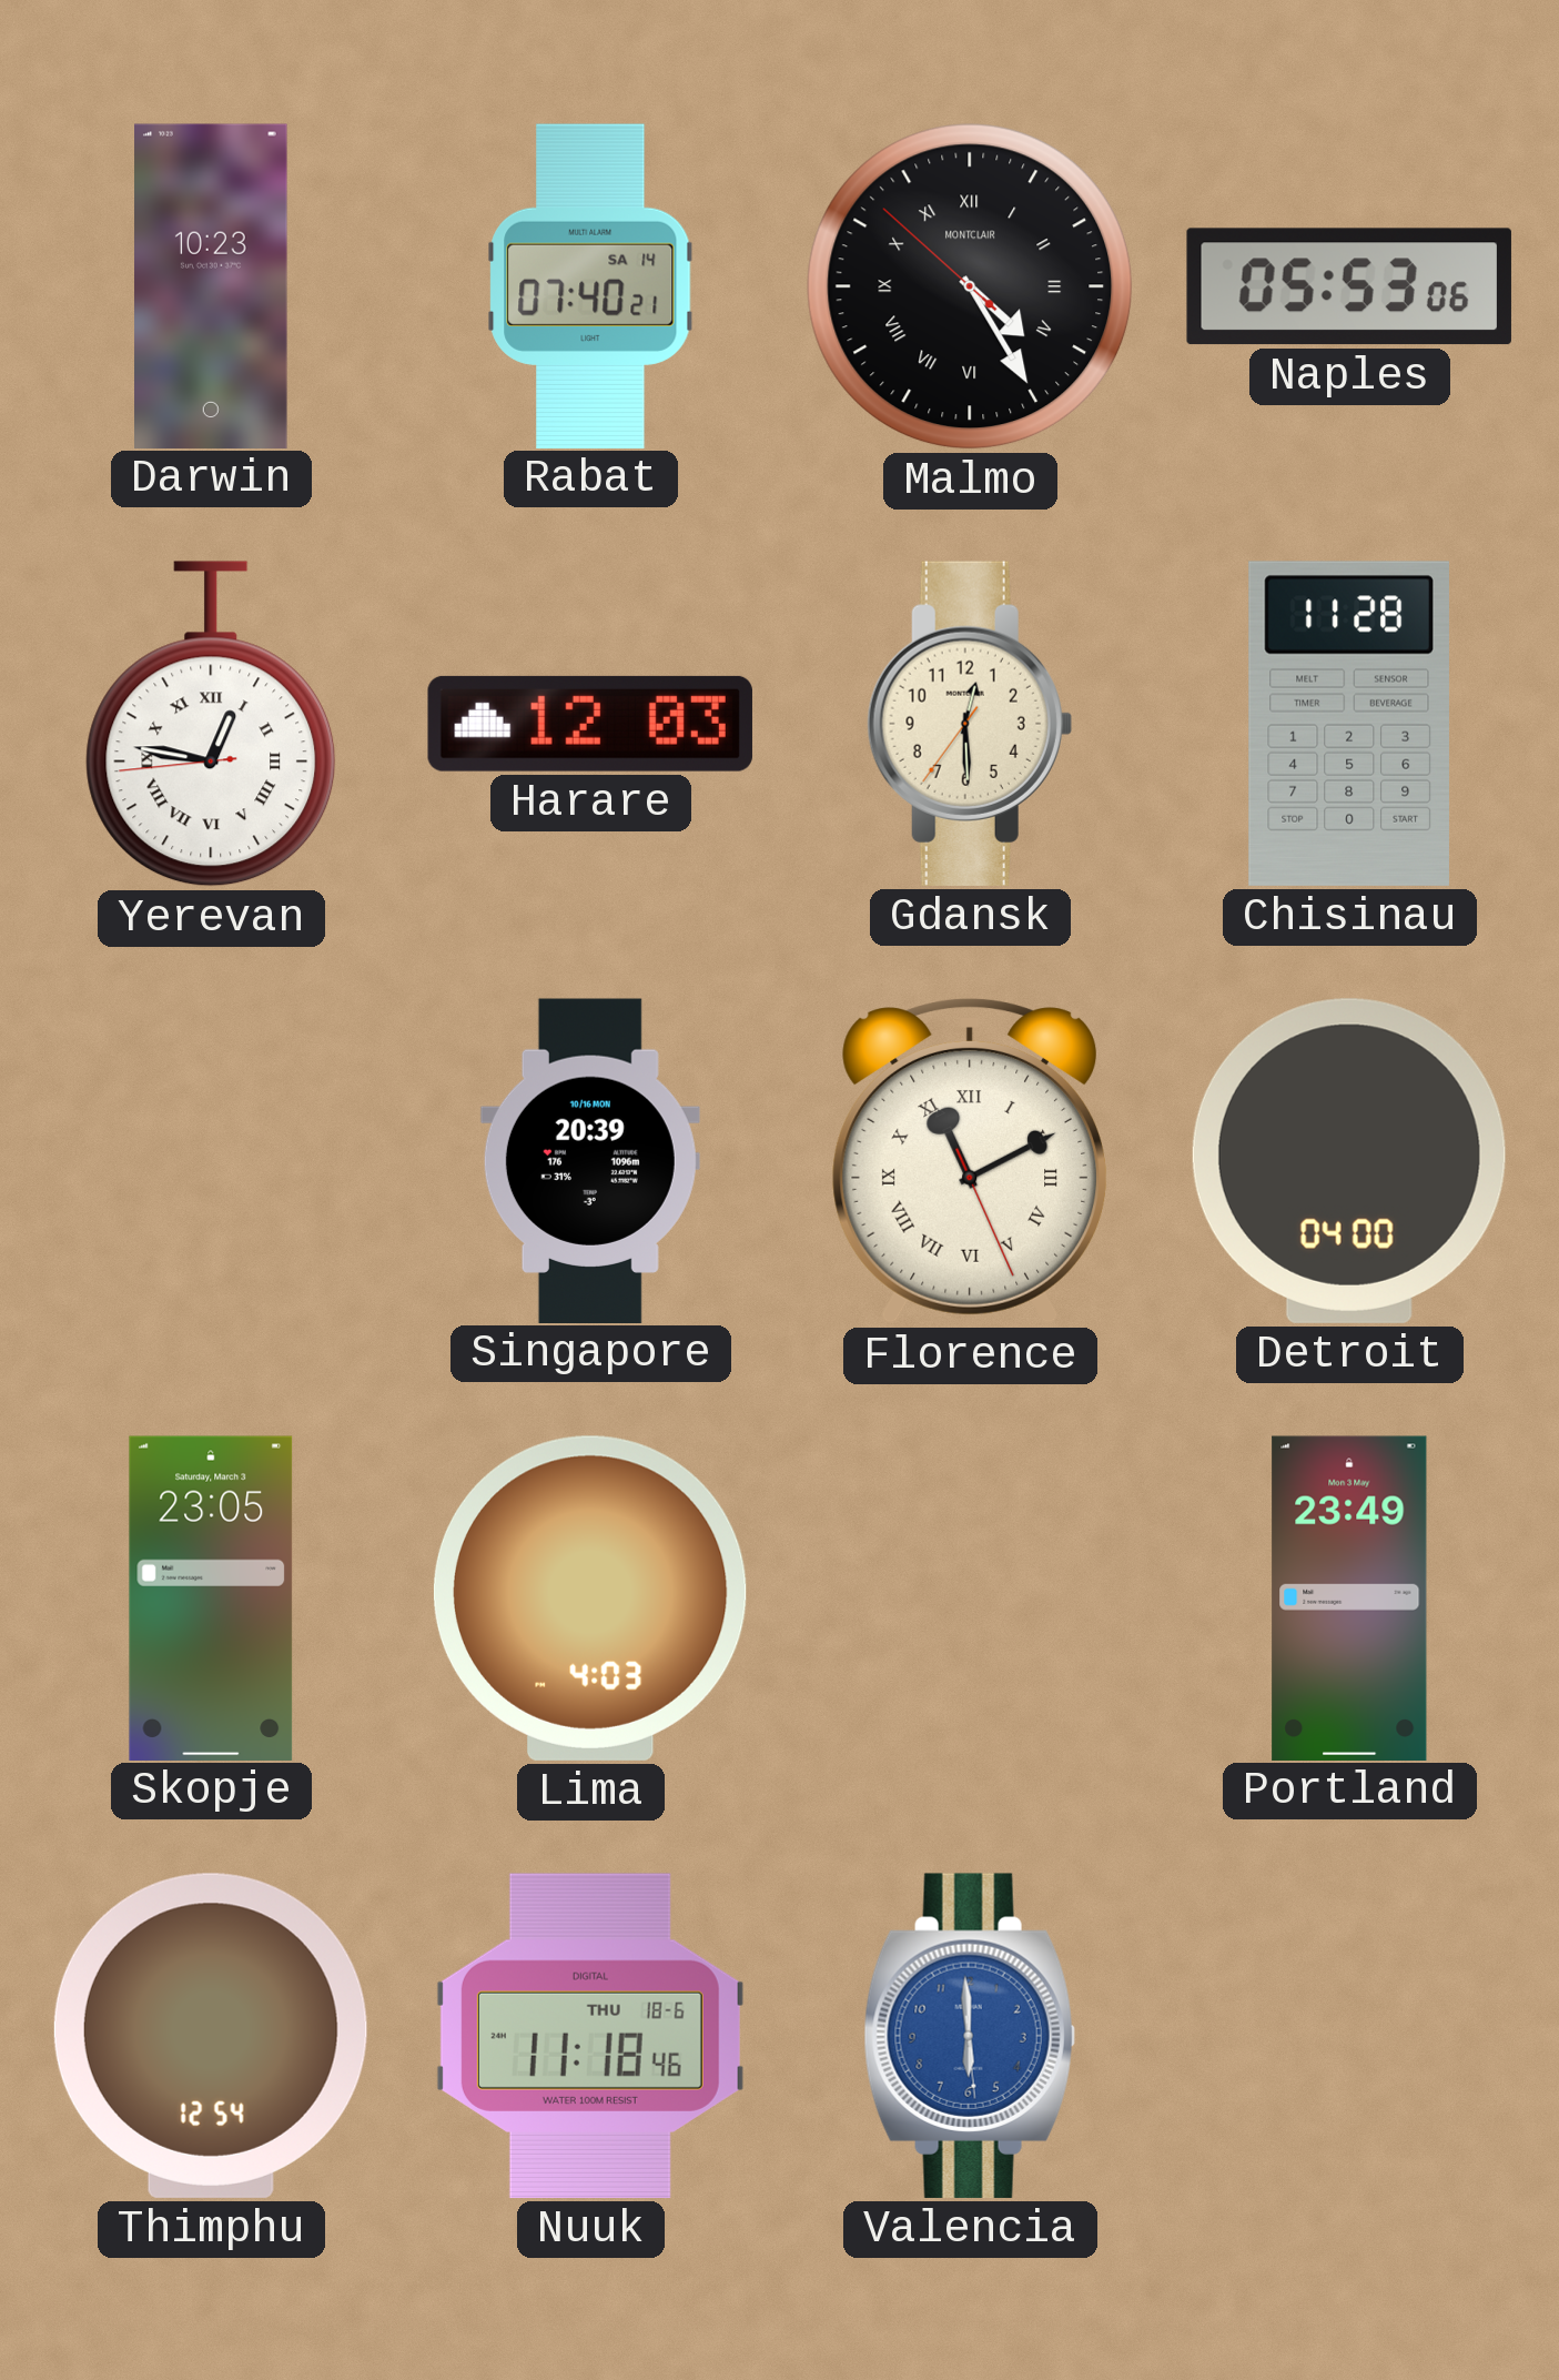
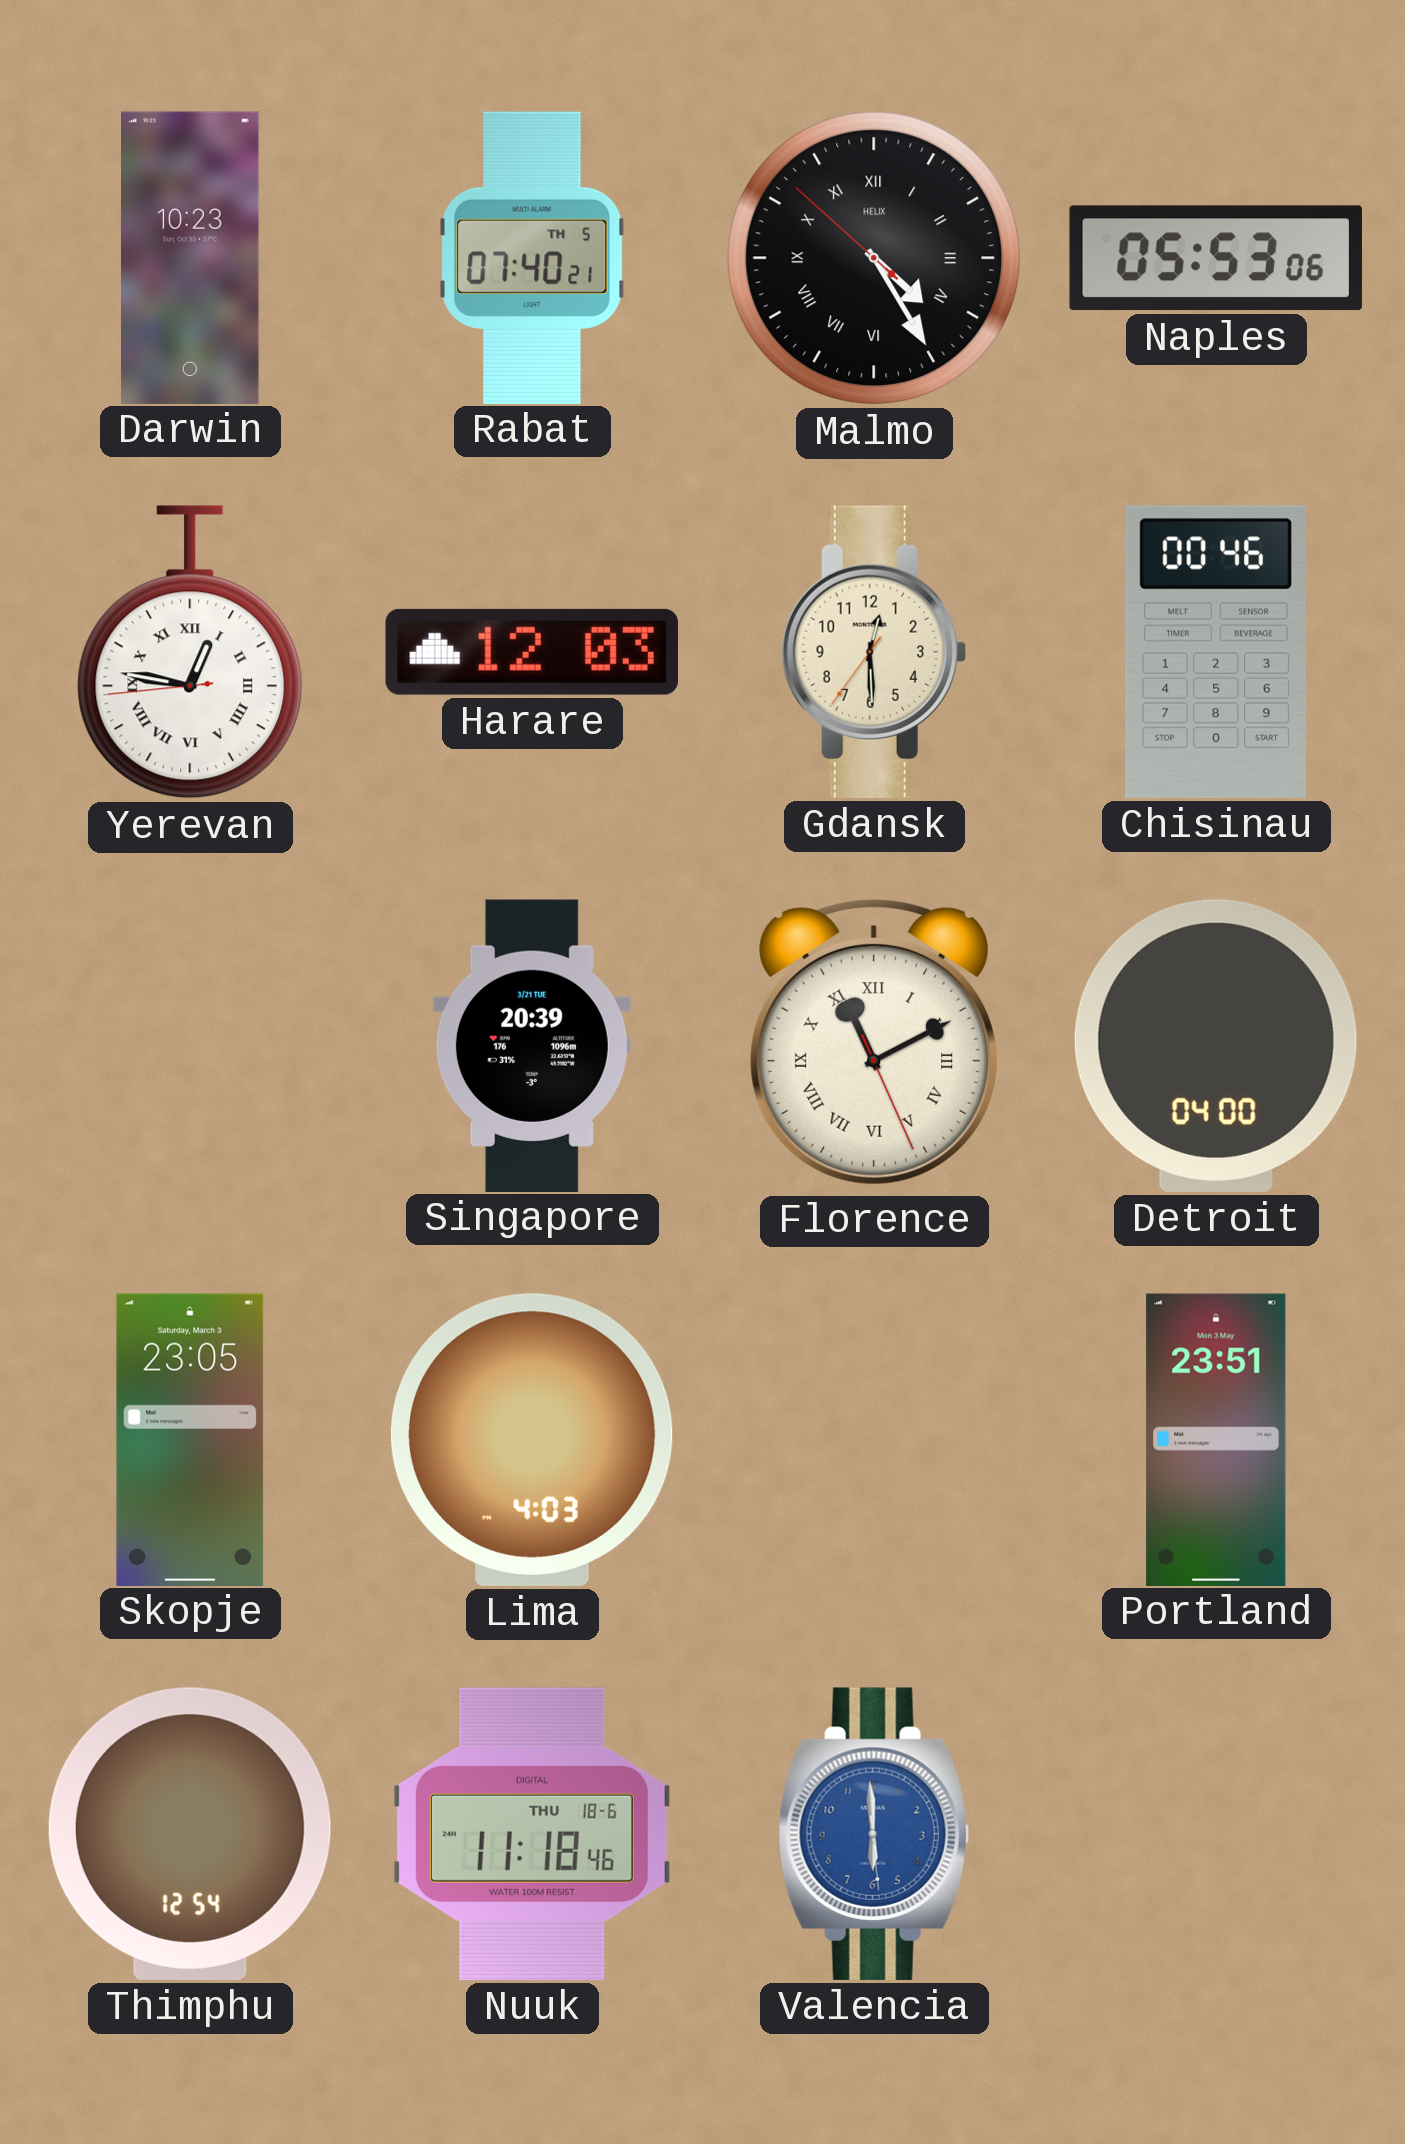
Rabat date: SA 14 -> TH 5 (532, 257)
Malmo brand: MONTCLAIR -> HELIX (874, 258)
Chisinau: 11:28 -> 00:46 (1216, 652)
Singapore date: 10/16 MON -> 3/21 TUE (532, 1045)
Portland: 23:49 -> 23:51 (1216, 1439)
